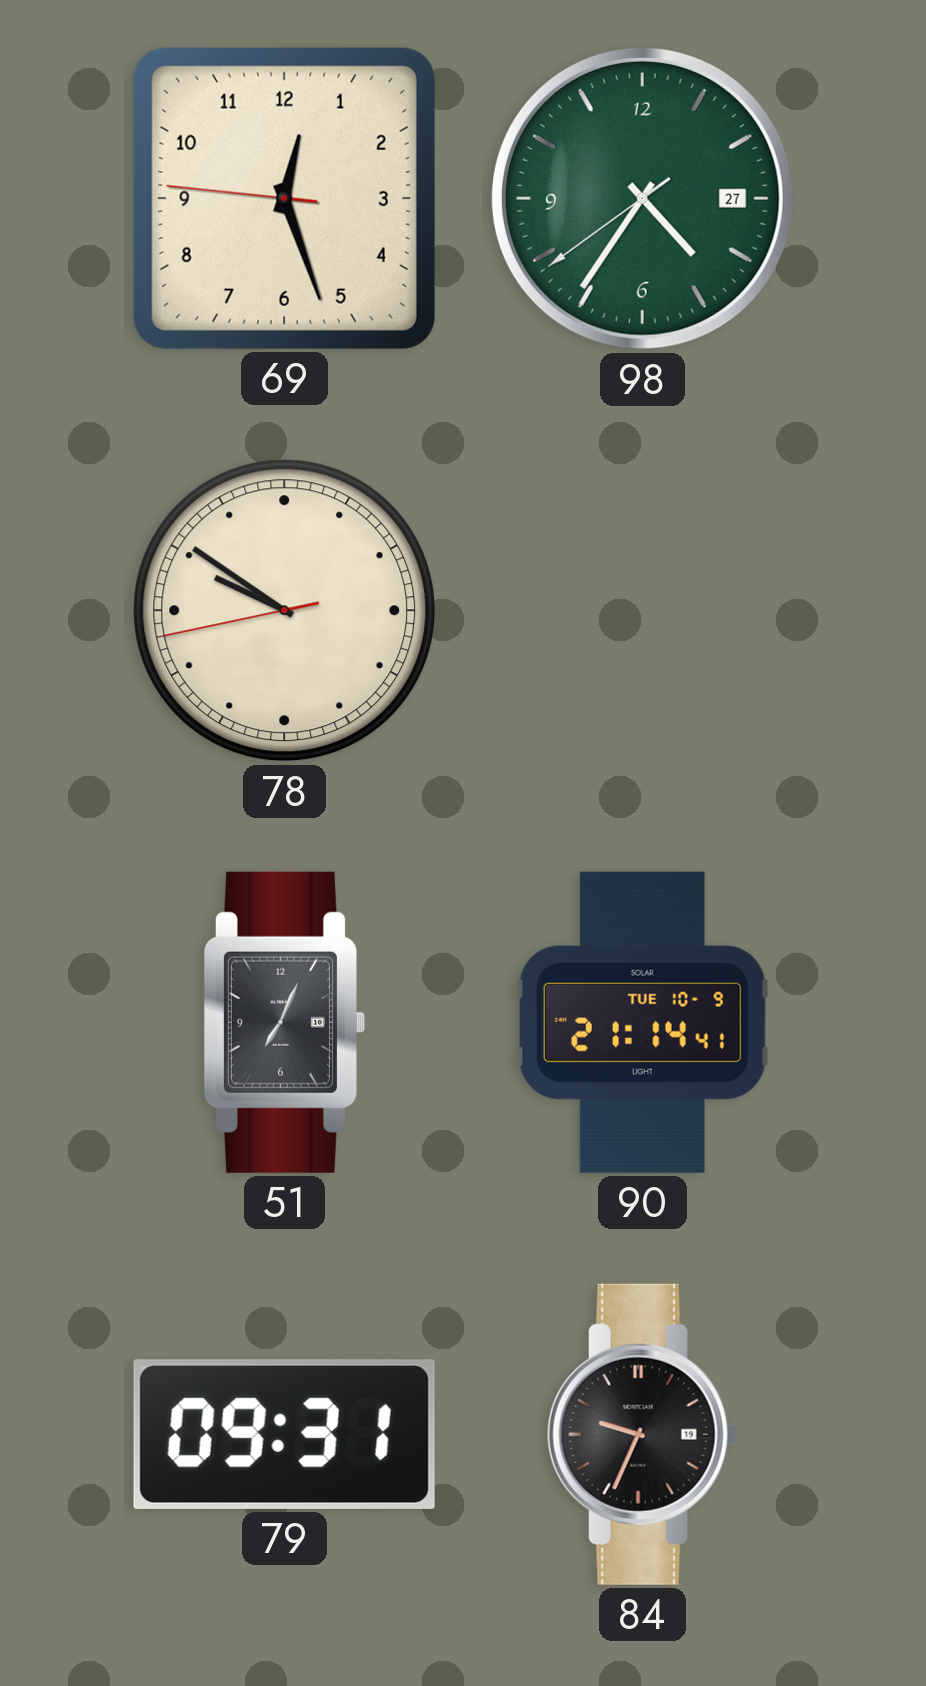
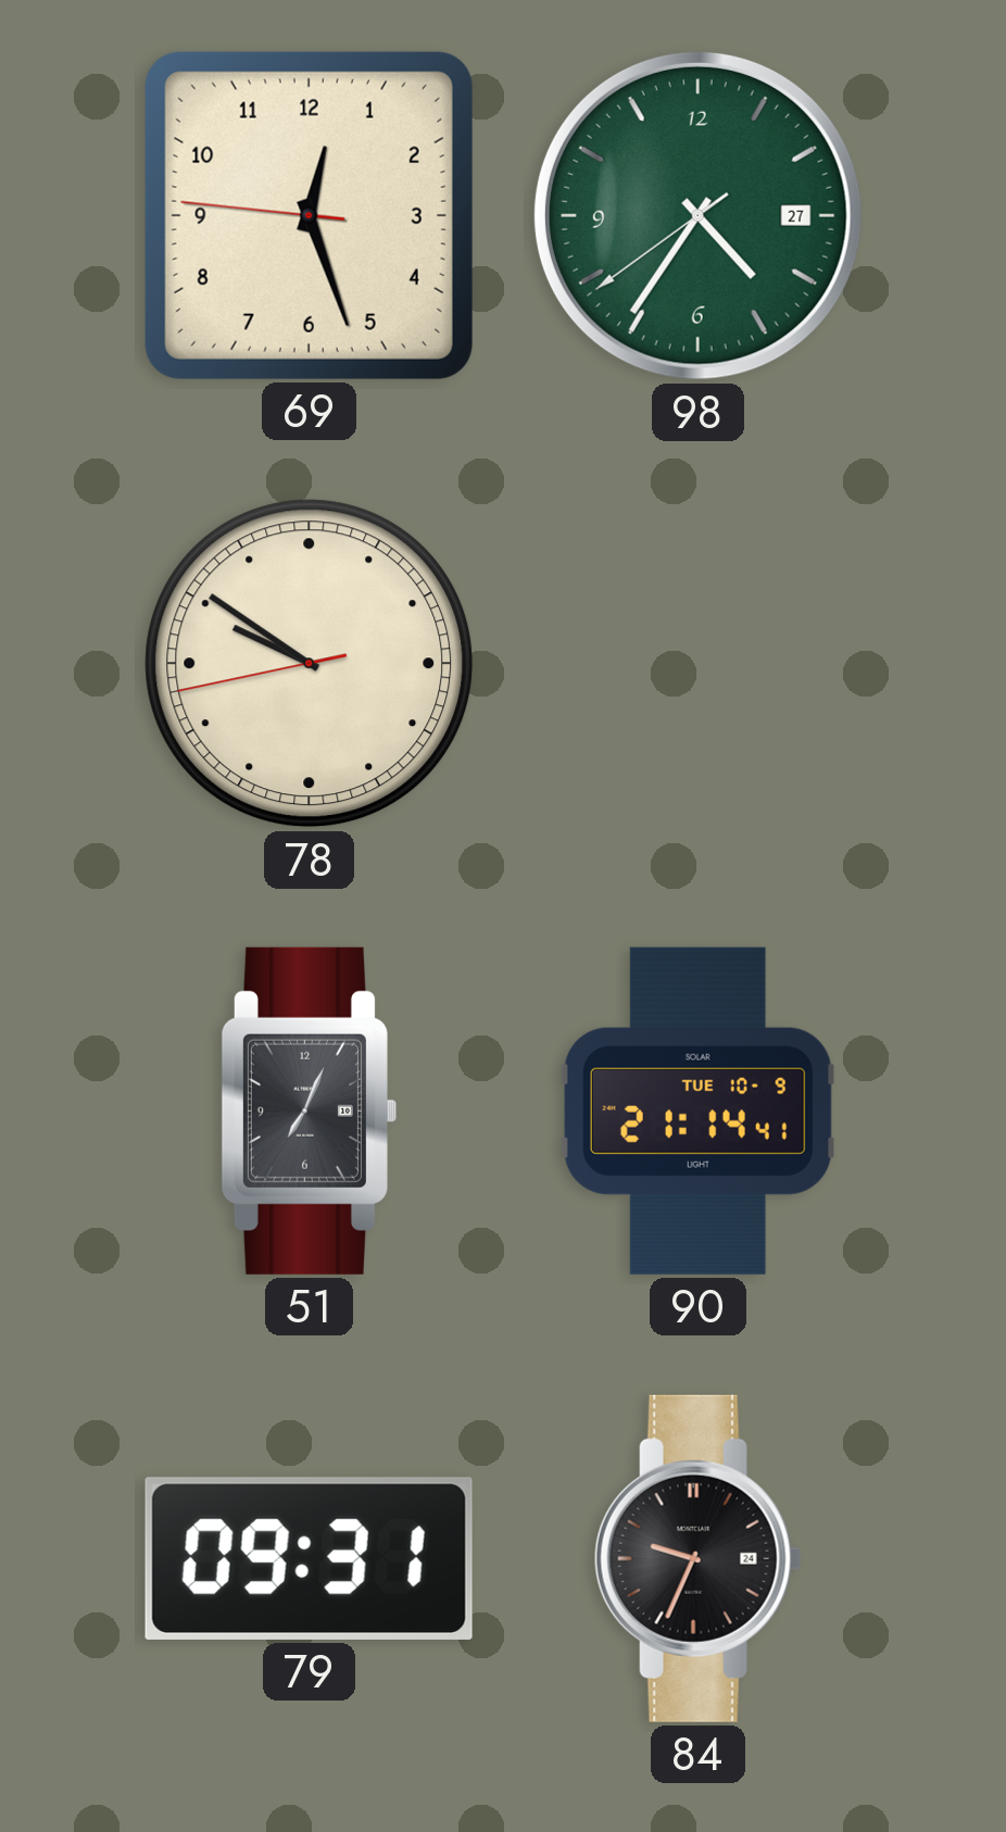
84 date: 19 -> 24 (697, 1558)
